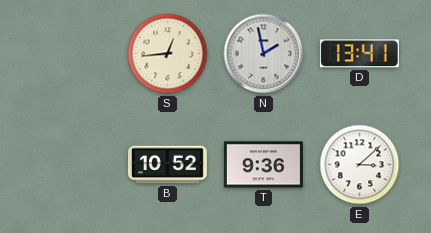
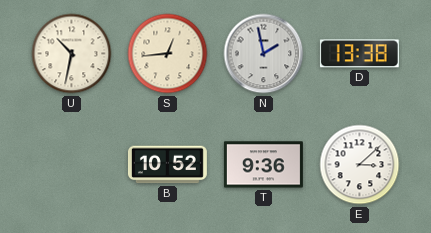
U: none -> 10:32 (72, 54)
D: 13:41 -> 13:38 (359, 54)
